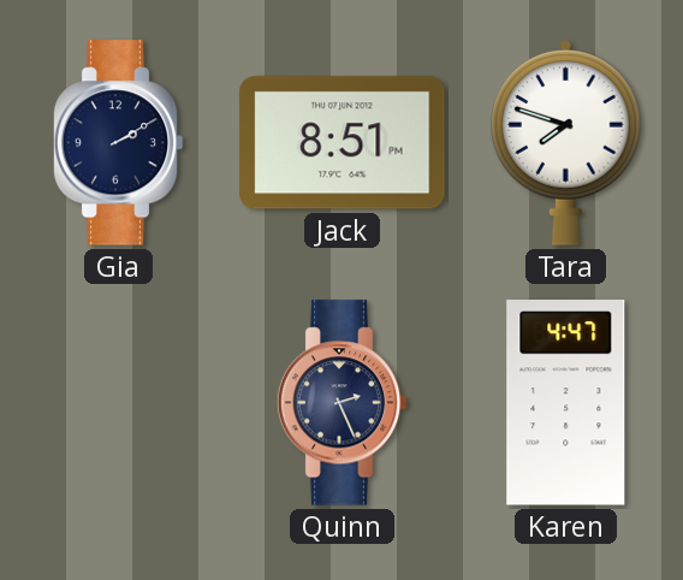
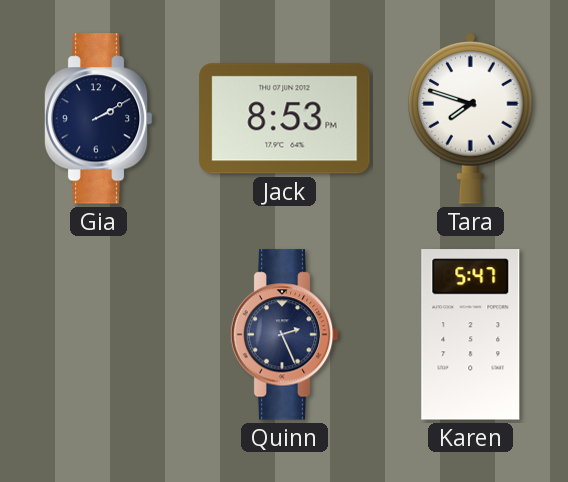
Jack: 8:51 -> 8:53 (285, 119)
Karen: 4:47 -> 5:47 (471, 335)
